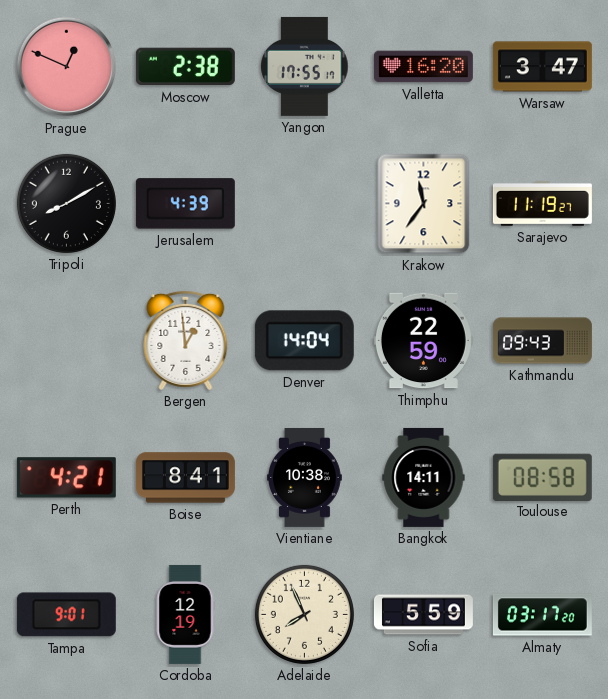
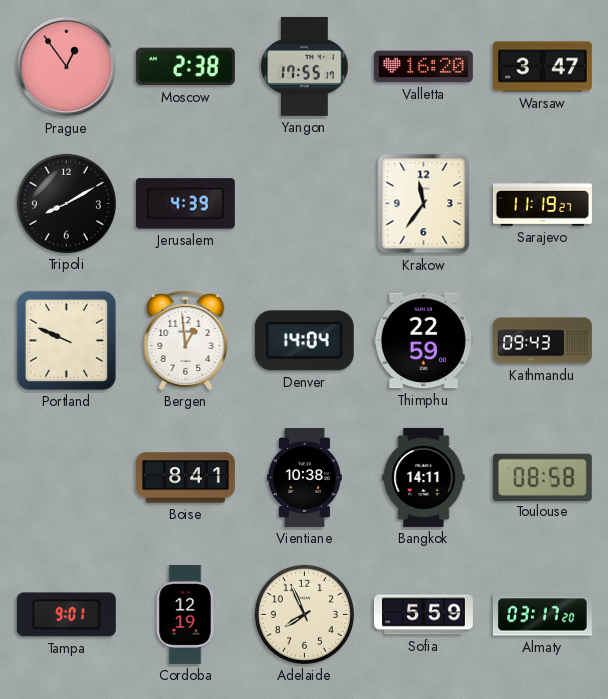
Prague: 12:49 -> 12:54 (67, 67)
Portland: none -> 9:49 (66, 340)
Perth: 4:21 -> none (66, 478)
